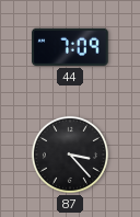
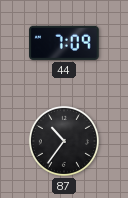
87: 3:23 -> 10:36 (64, 141)
